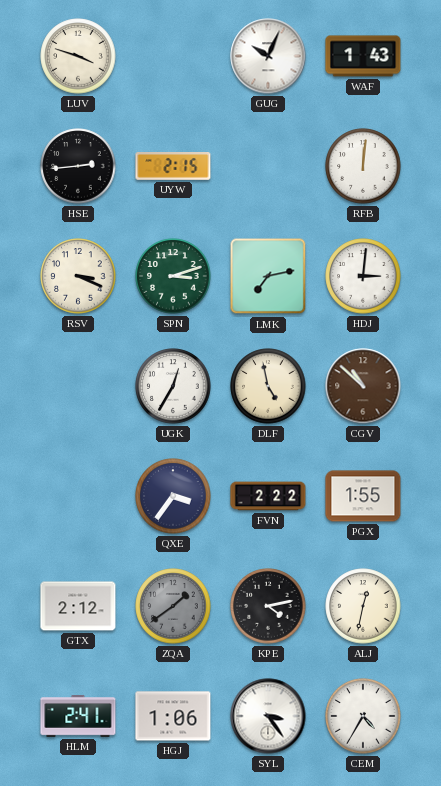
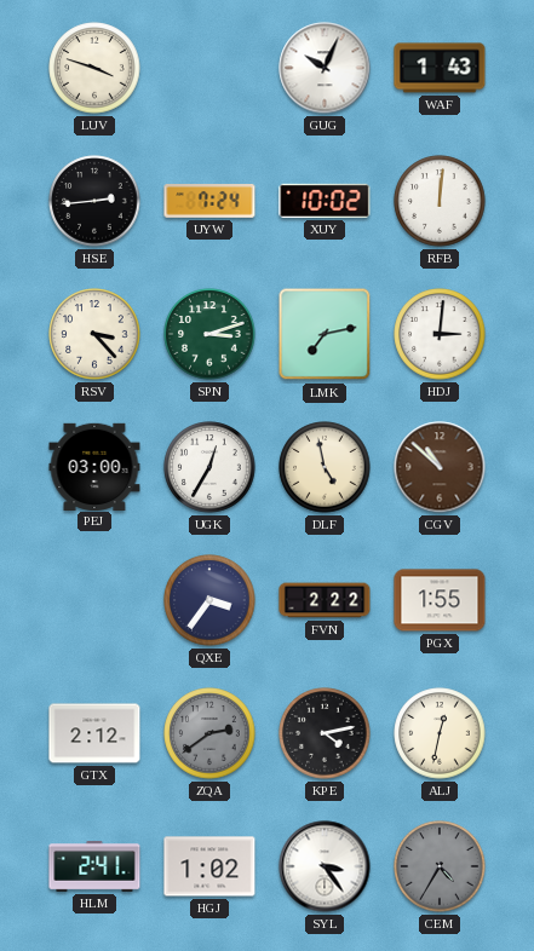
UYW: 2:15 -> 7:24 (209, 202)
XUY: none -> 10:02 (325, 201)
RSV: 3:19 -> 3:23 (94, 334)
PEJ: none -> 03:00 (94, 466)
ZQA: 1:39 -> 2:39 (209, 733)
HGJ: 1:06 -> 1:02 (209, 866)
CEM dial: white -> grey (440, 866)
